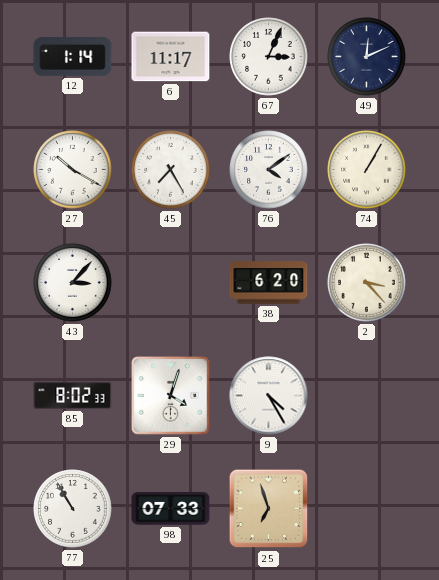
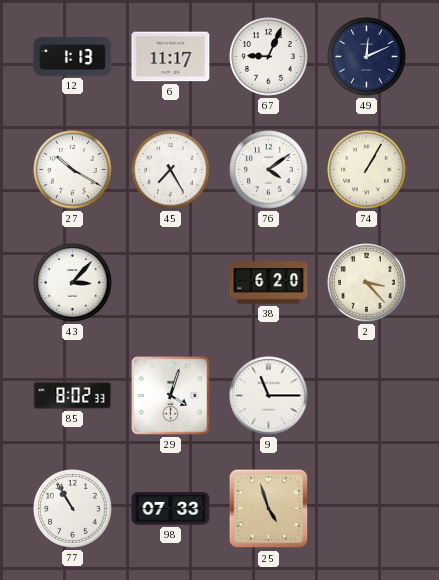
12: 1:14 -> 1:13 (73, 57)
67: 3:04 -> 9:04 (269, 57)
9: 4:25 -> 11:15 (269, 396)
25: 6:57 -> 4:57 (269, 509)
